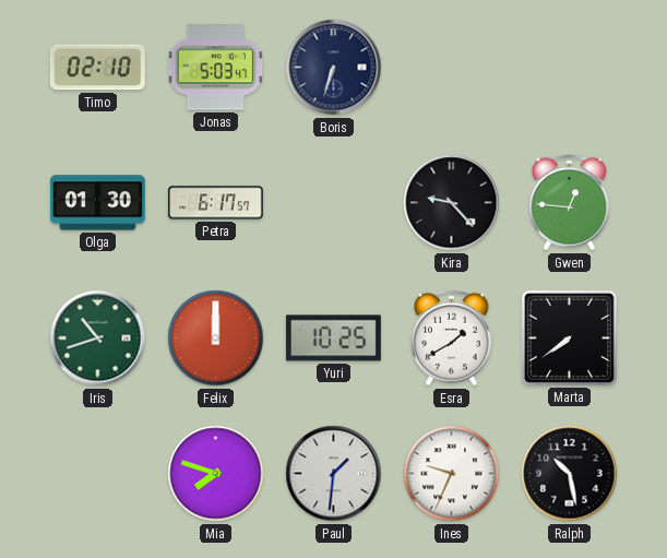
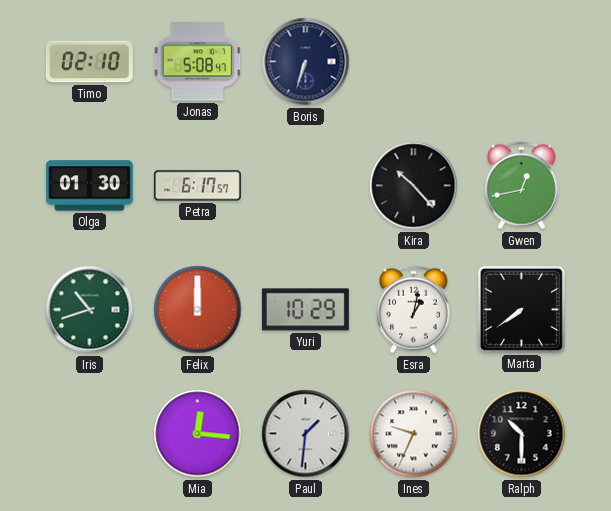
Jonas: 5:03 -> 5:08 (198, 62)
Kira: 9:23 -> 10:23 (414, 186)
Gwen: 12:46 -> 12:43 (522, 186)
Yuri: 10:25 -> 10:29 (305, 310)
Esra: 1:40 -> 1:02 (414, 310)
Mia: 7:48 -> 12:16 (198, 434)
Ralph: 10:28 -> 10:30 (522, 434)
